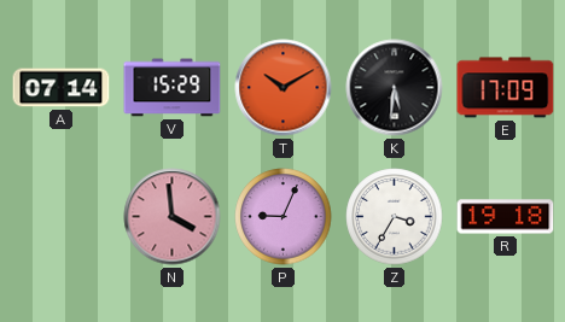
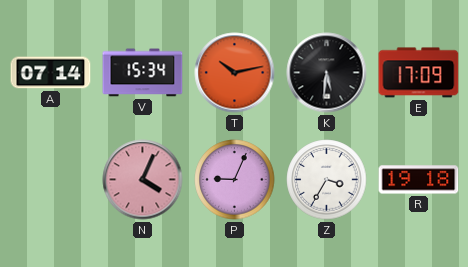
V: 15:29 -> 15:34 (143, 73)
T: 10:10 -> 10:13 (235, 73)
N: 3:59 -> 4:04 (143, 180)
